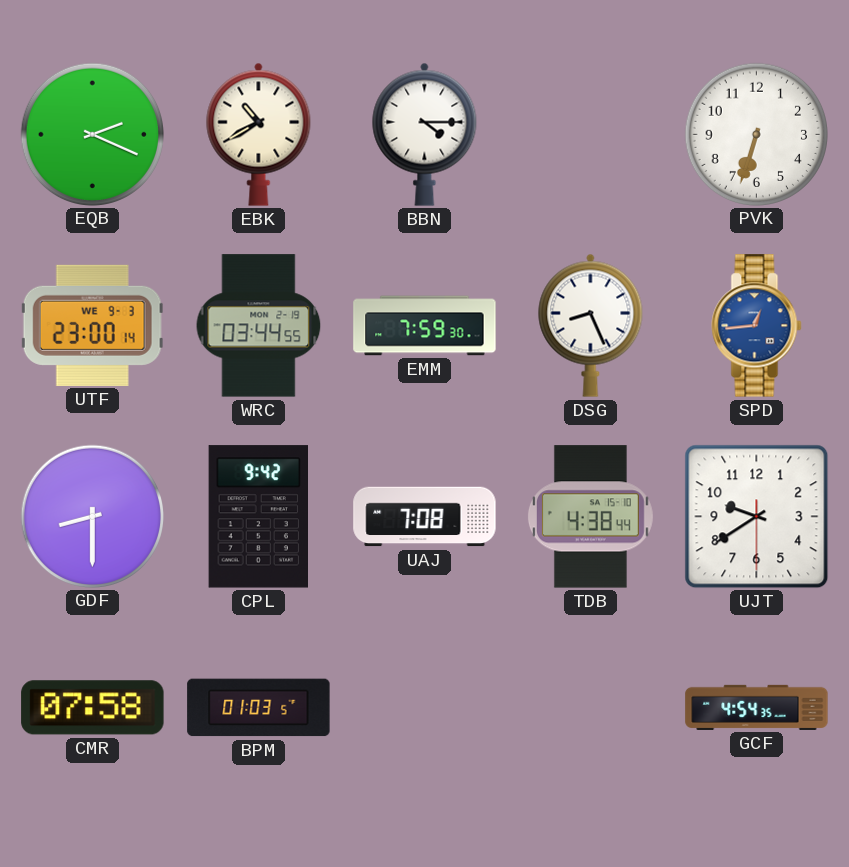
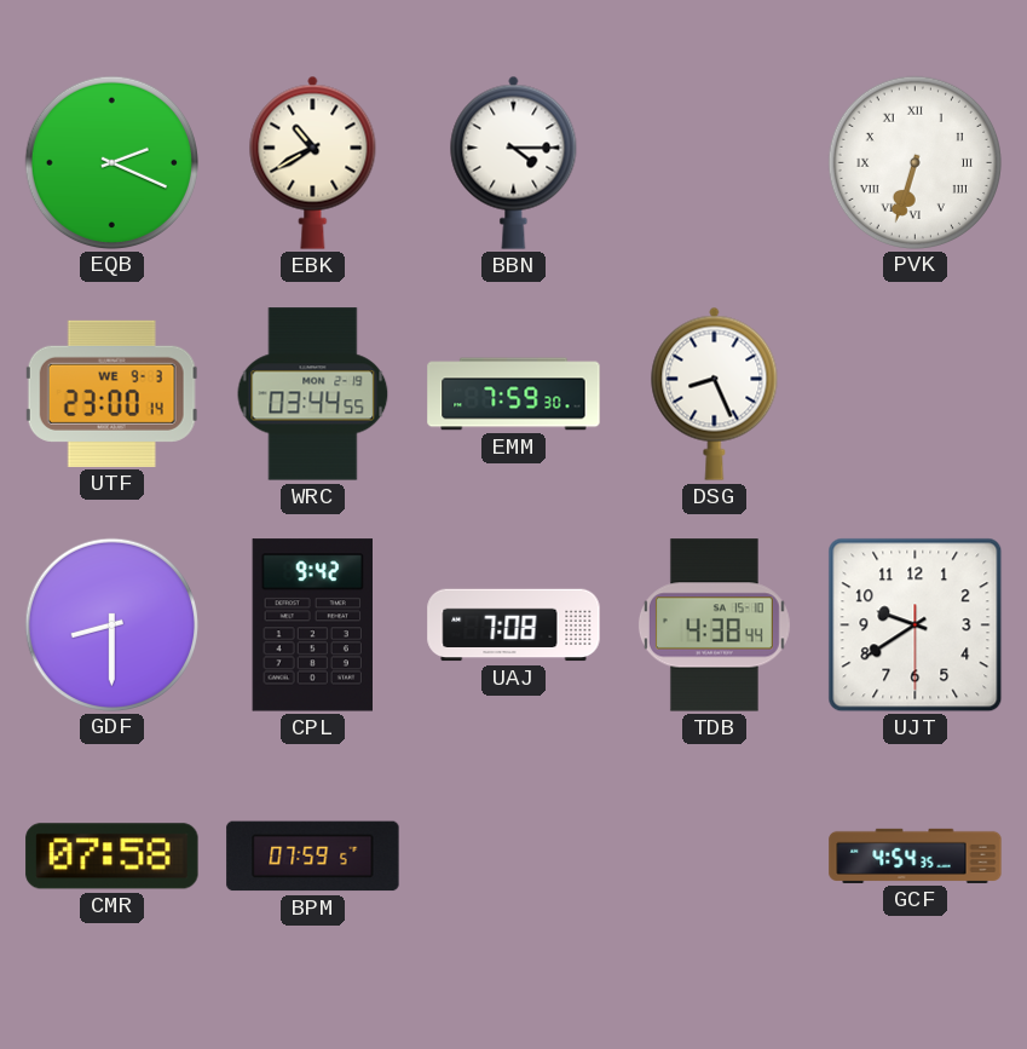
PVK numerals: Arabic -> Roman (915, 162)
SPD: 12:44 -> none (757, 326)
BPM: 01:03 -> 07:59 (313, 857)
